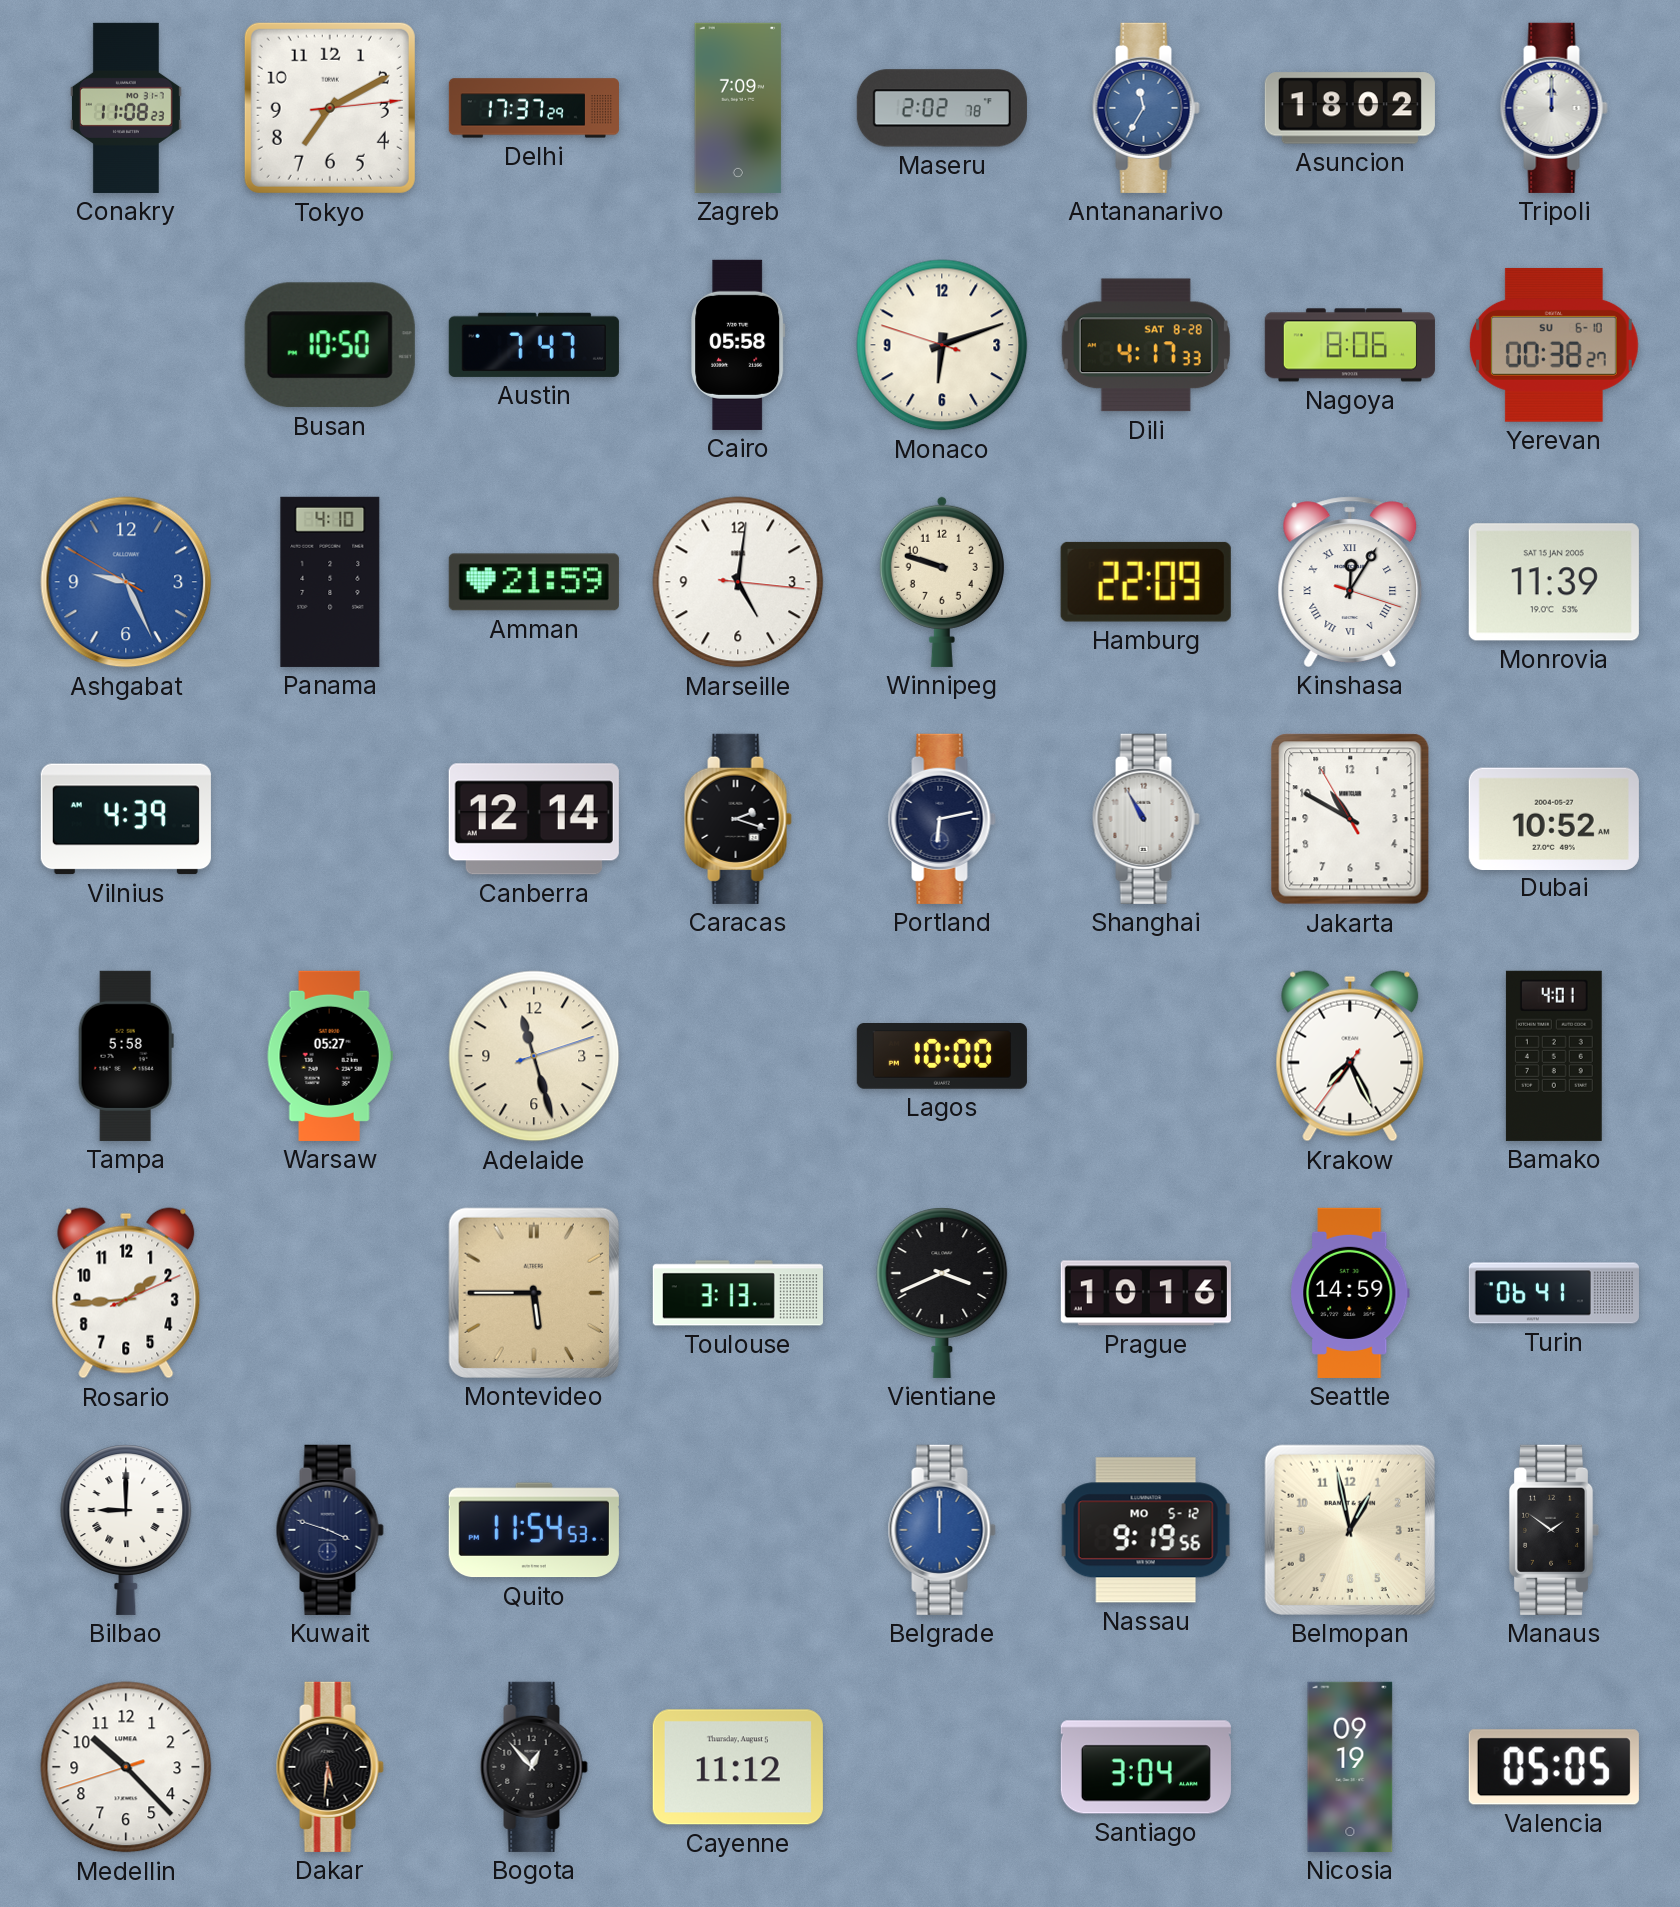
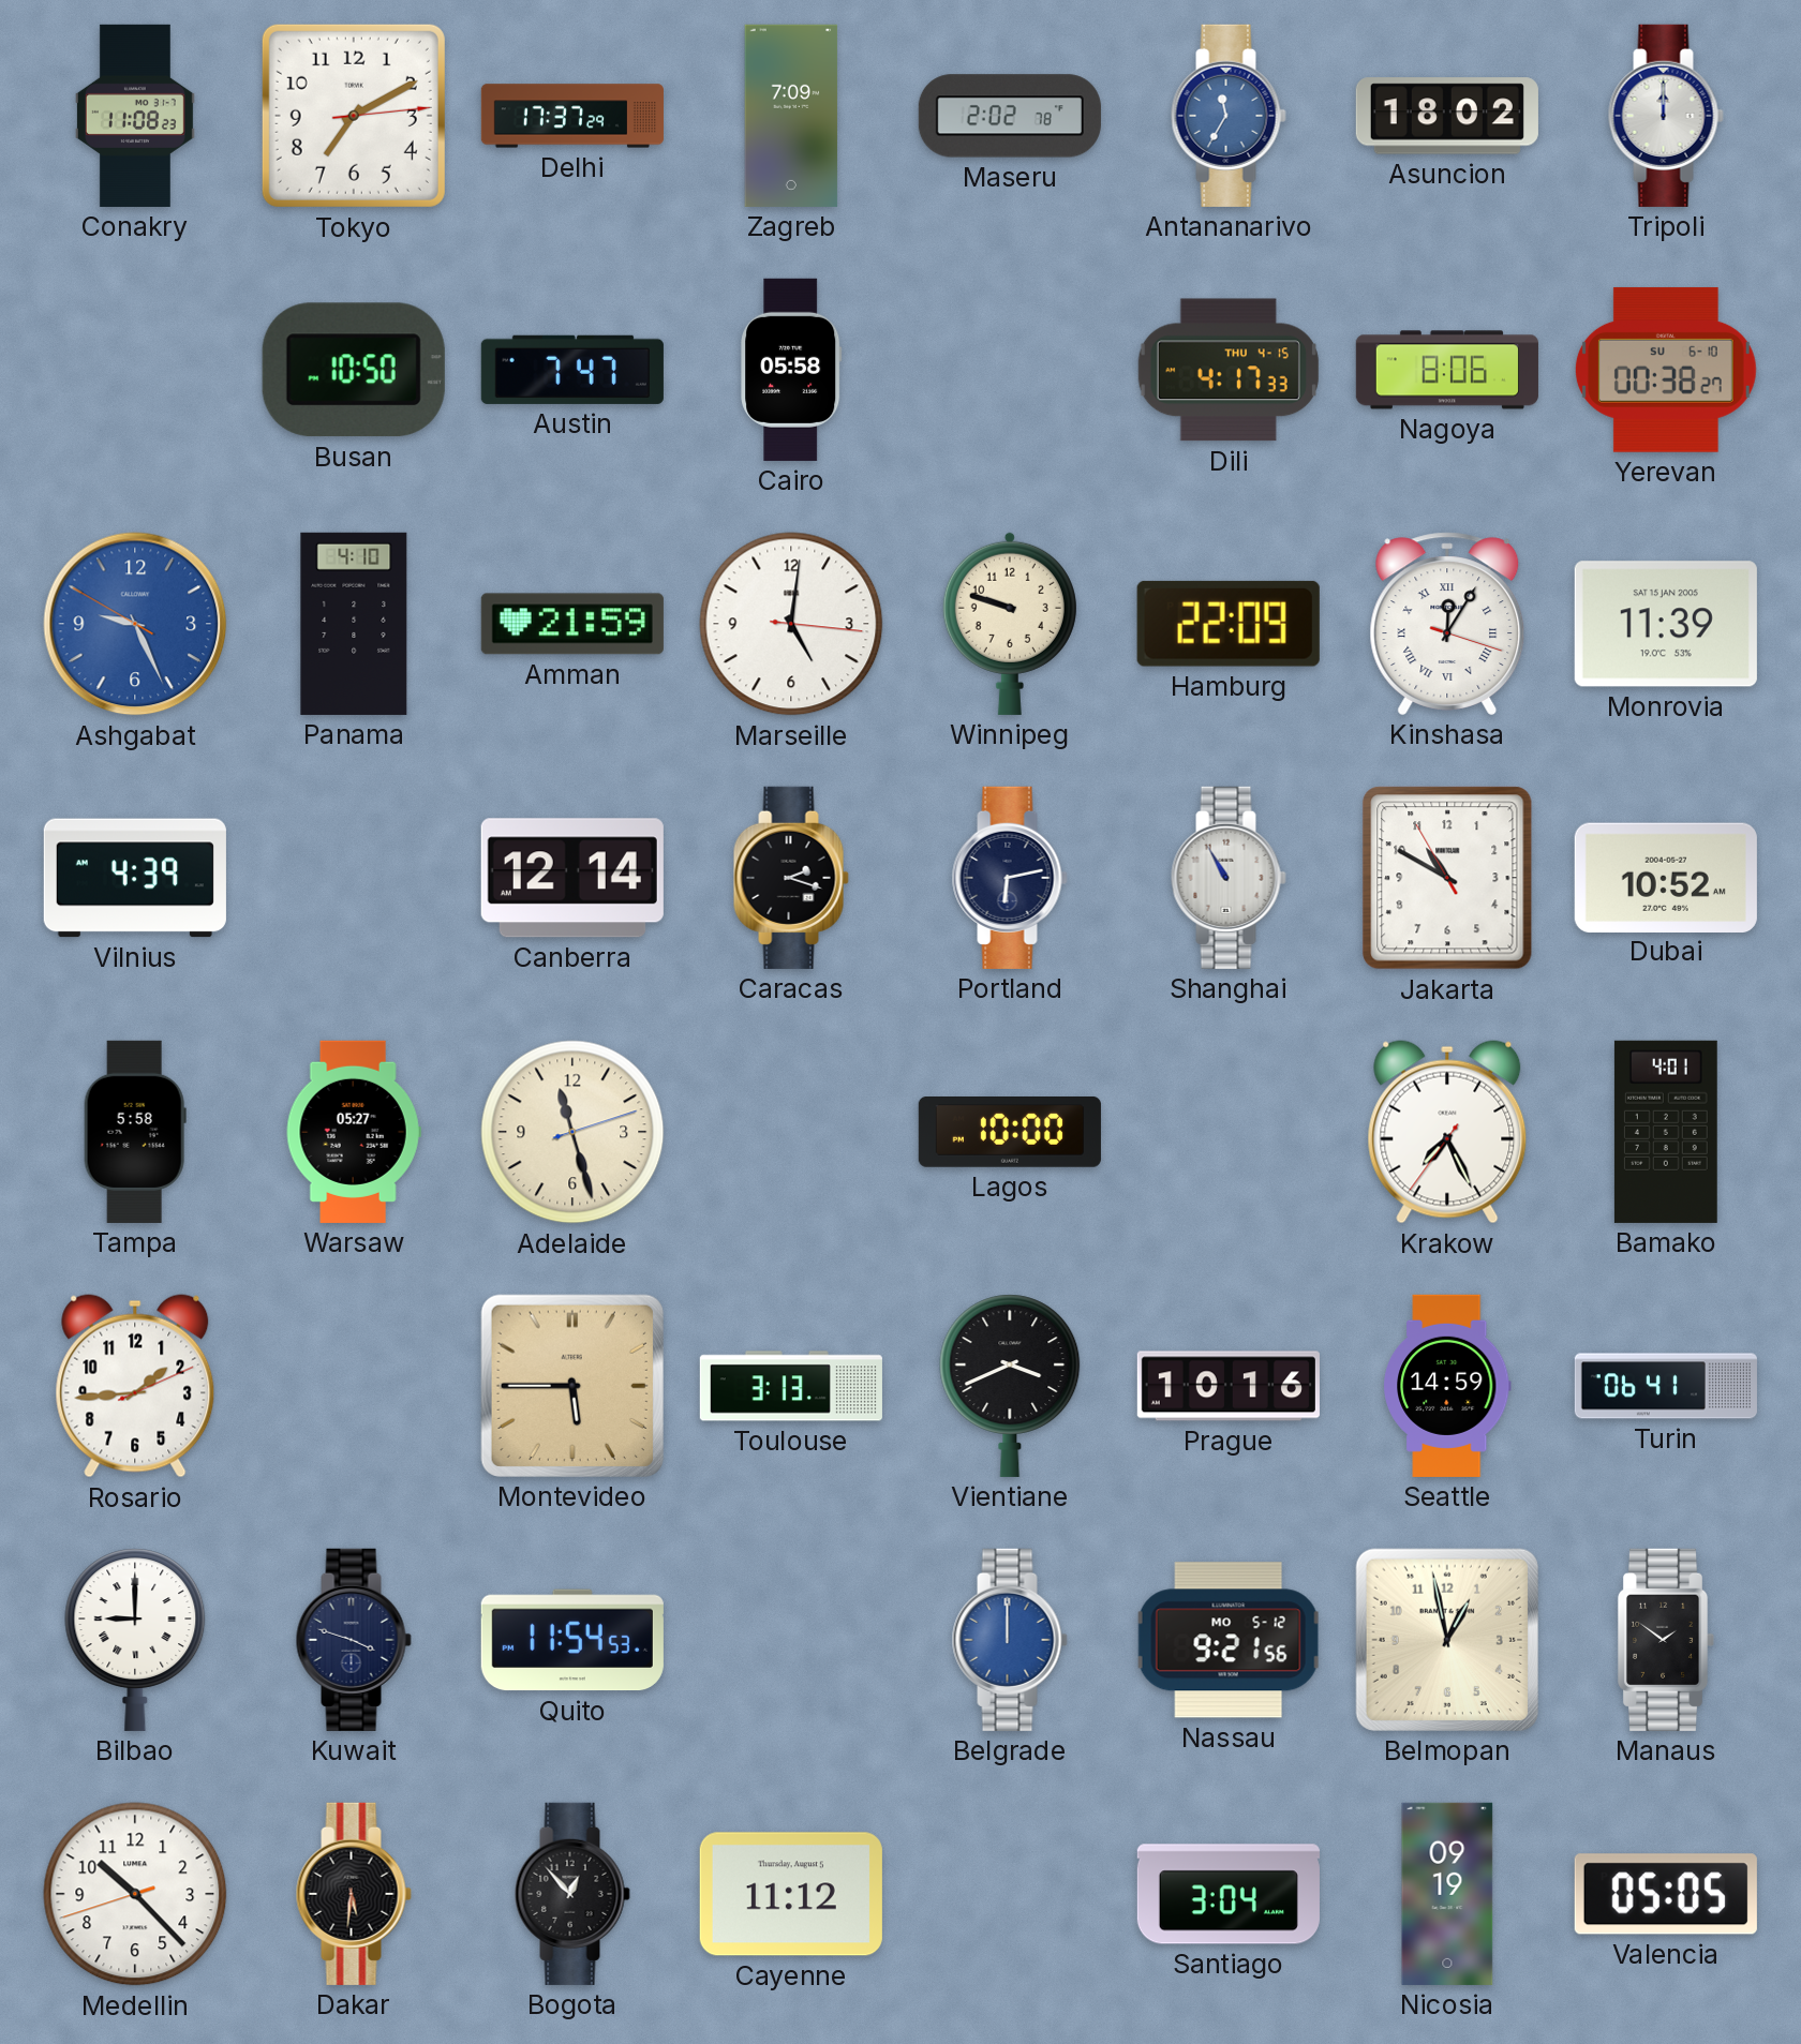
Monaco: 6:11 -> none (942, 345)
Dili date: SAT 8-28 -> THU 4-15 (1229, 370)
Nassau: 9:19 -> 9:21 (1229, 1640)
